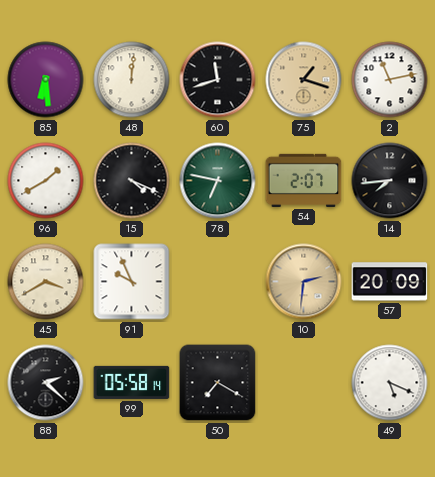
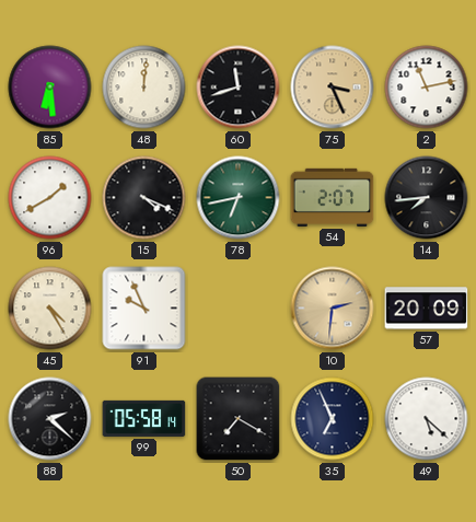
75: 1:18 -> 3:26 (333, 88)
78: 6:47 -> 6:43 (239, 198)
45: 3:40 -> 4:25 (50, 309)
35: none -> 6:56 (333, 419)
49: 5:19 -> 5:22 (427, 419)
